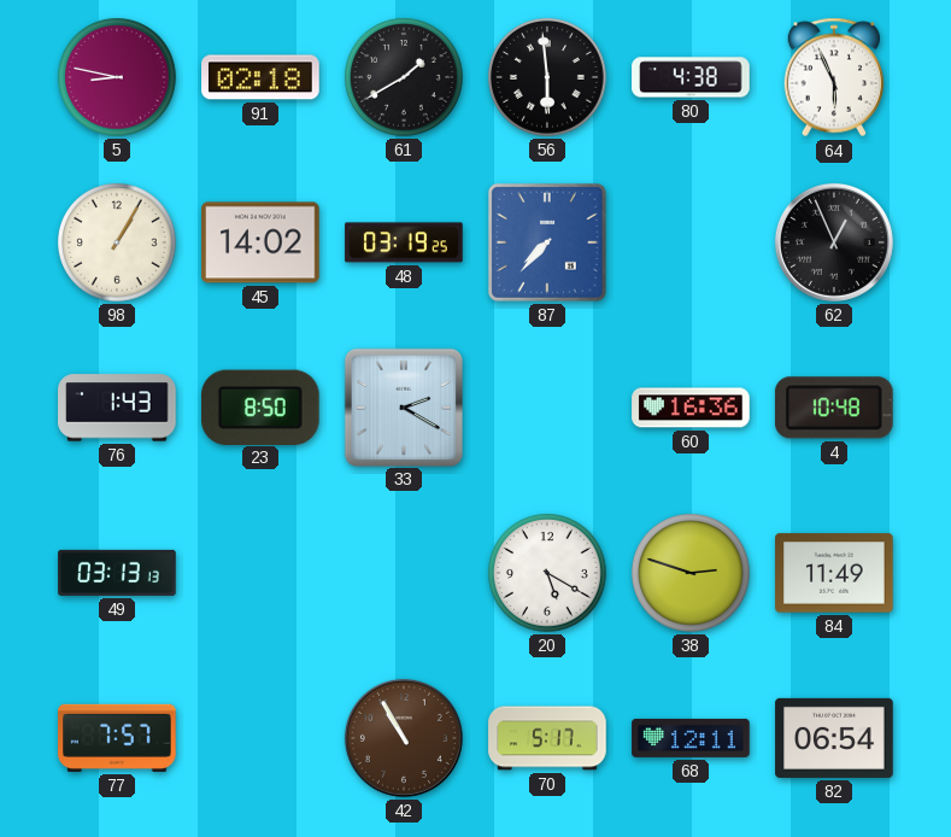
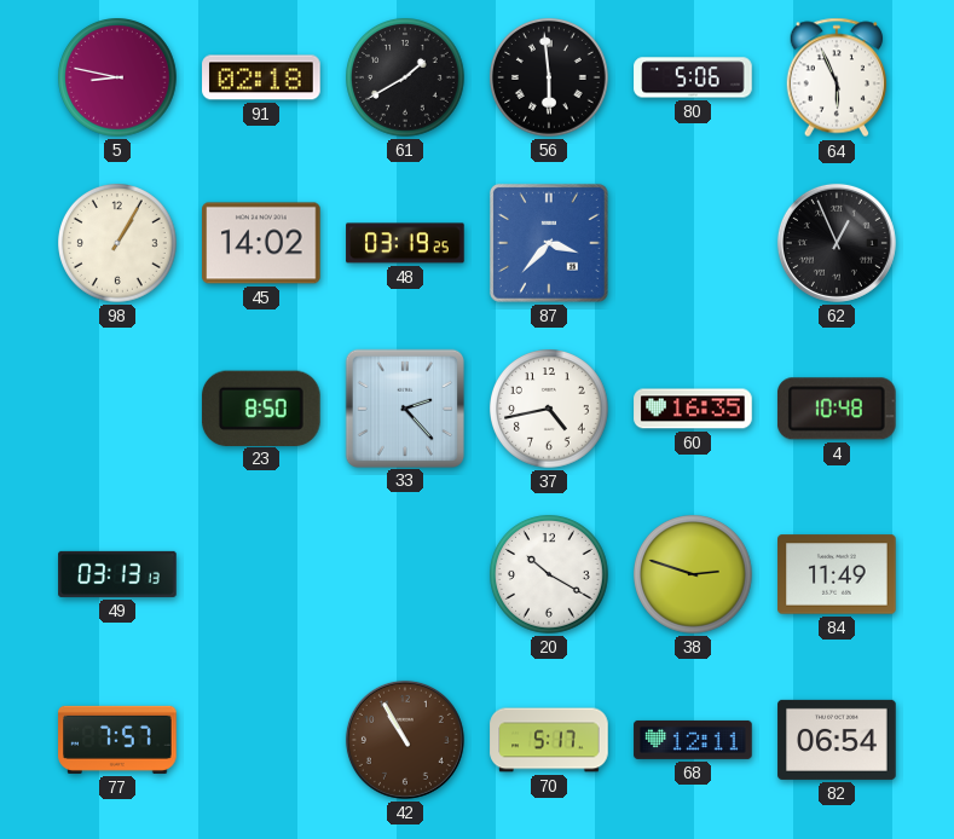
80: 4:38 -> 5:06 (693, 77)
87: 7:37 -> 3:37 (549, 243)
76: 1:43 -> none (117, 408)
33: 2:20 -> 2:23 (404, 407)
37: none -> 4:43 (550, 410)
60: 16:36 -> 16:35 (693, 409)
20: 5:20 -> 10:20 (550, 575)
